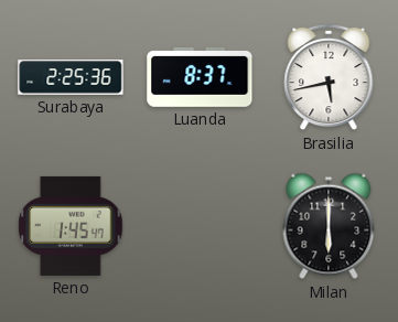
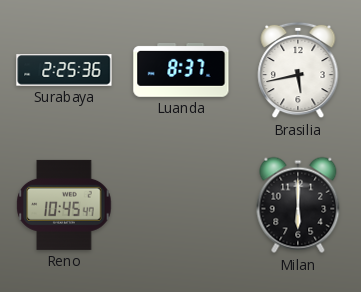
Reno: 1:45 -> 10:45 (64, 205)
